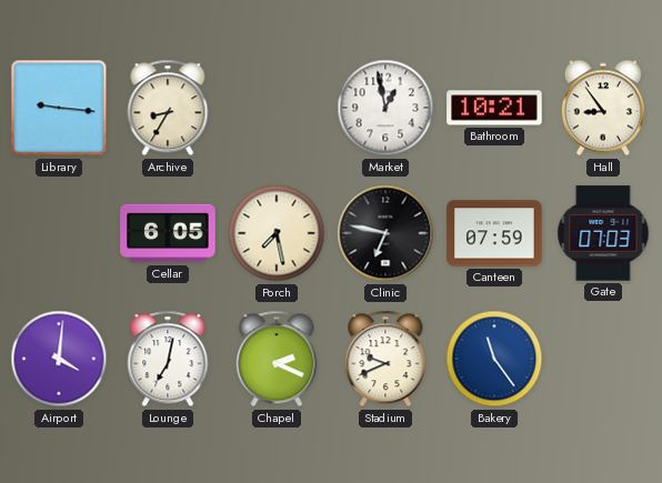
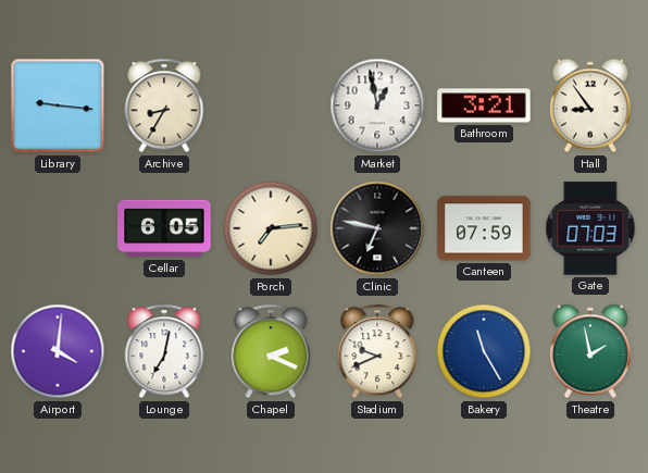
Bathroom: 10:21 -> 3:21 (484, 105)
Porch: 7:28 -> 7:14 (271, 228)
Bakery: 11:24 -> 11:25 (484, 351)
Theatre: none -> 1:58 (590, 351)
